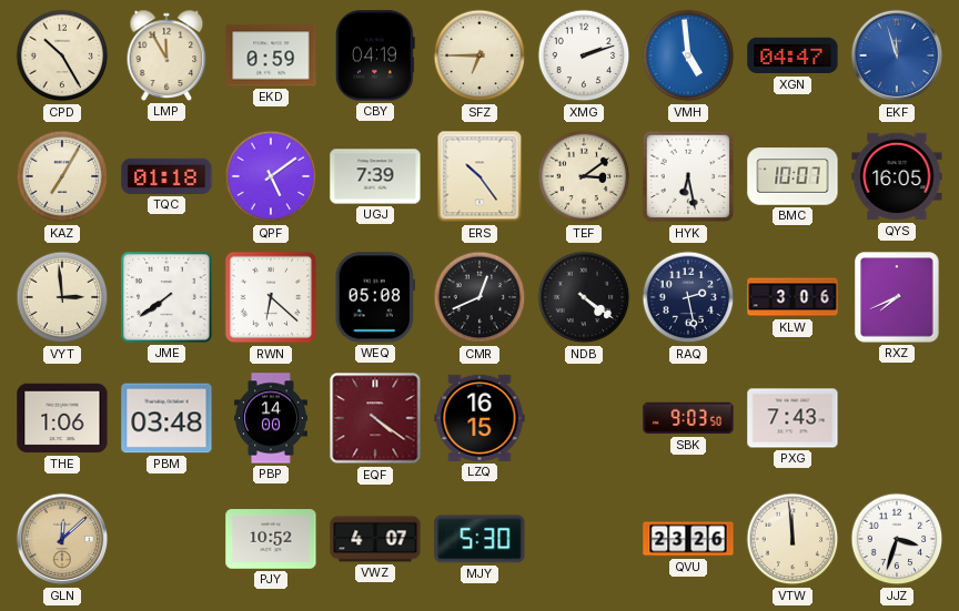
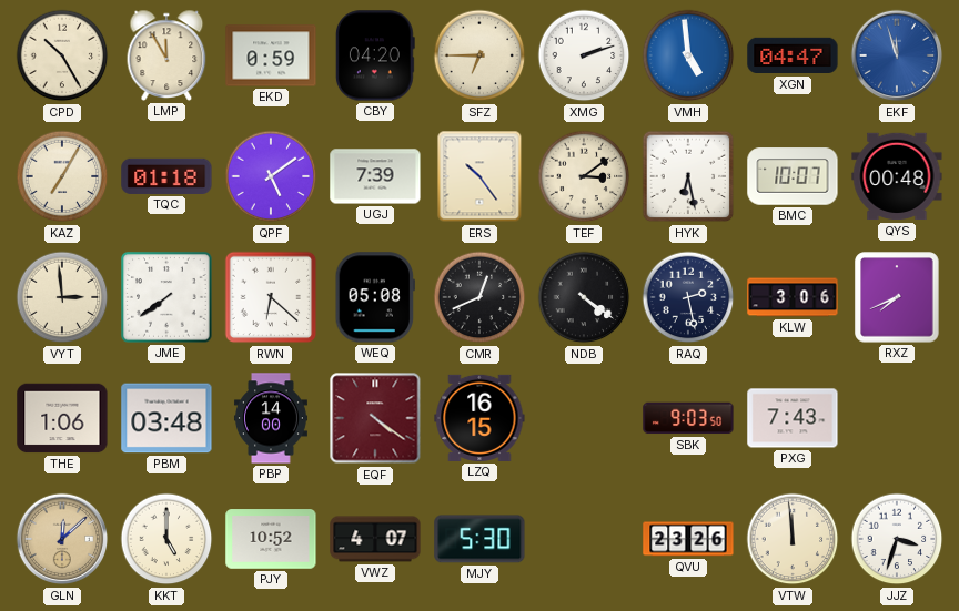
CBY: 04:19 -> 04:20 (375, 55)
QYS: 16:05 -> 00:48 (897, 176)
KKT: none -> 5:00 (166, 539)
